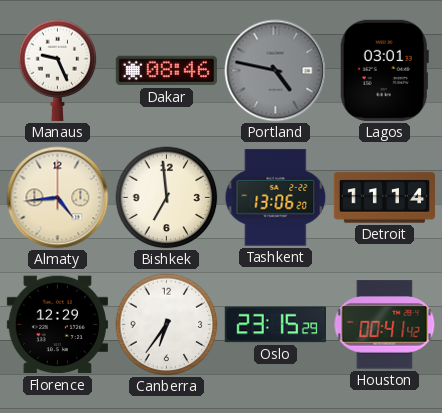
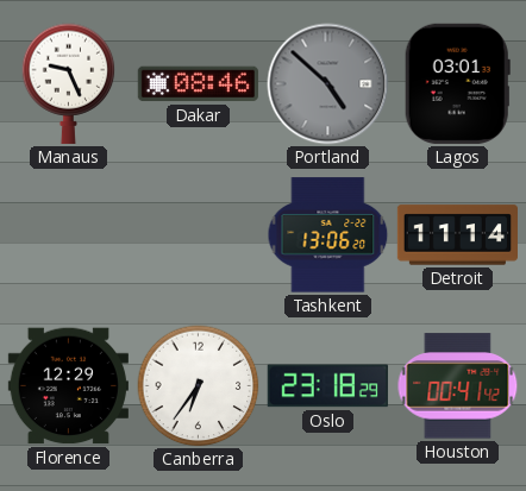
Portland: 4:47 -> 4:52 (328, 84)
Almaty: 4:44 -> none (58, 198)
Bishkek: 6:59 -> none (167, 198)
Oslo: 23:15 -> 23:18 (327, 386)
